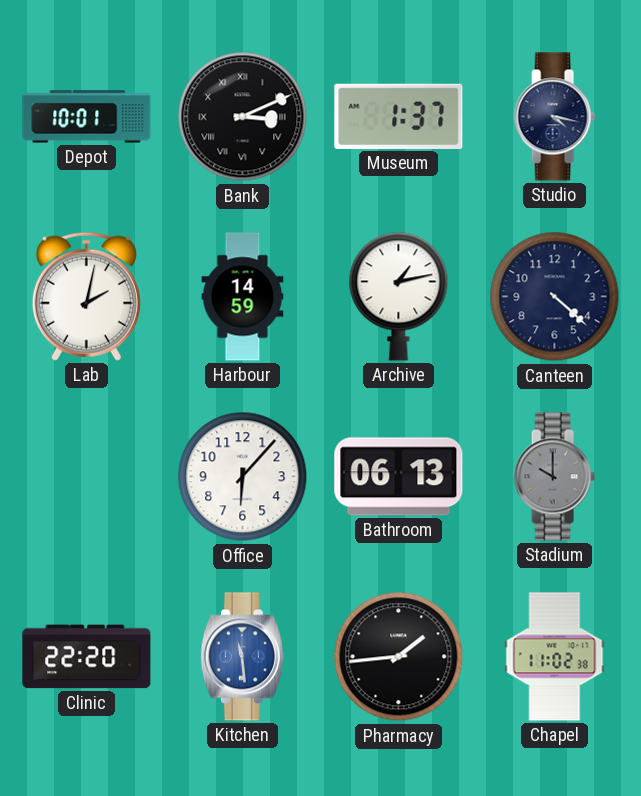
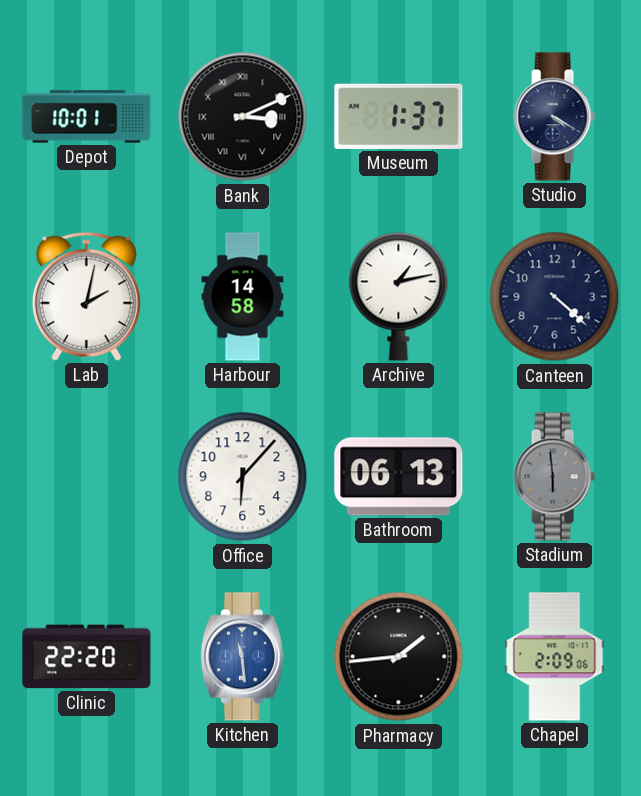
Studio: 4:17 -> 4:20 (554, 117)
Harbour: 14:59 -> 14:58 (243, 297)
Stadium: 10:00 -> 5:59 (554, 477)
Chapel: 11:02 -> 2:09 (555, 657)
